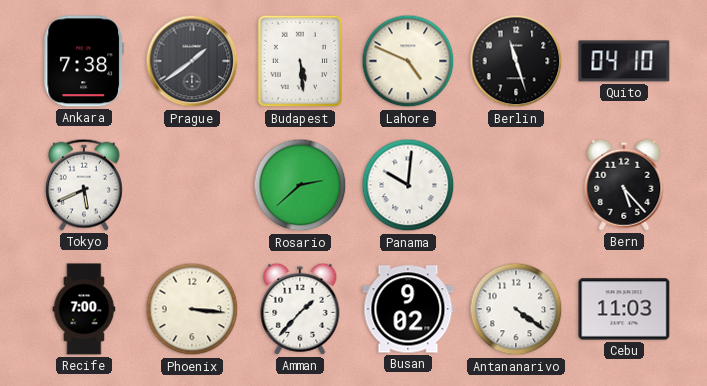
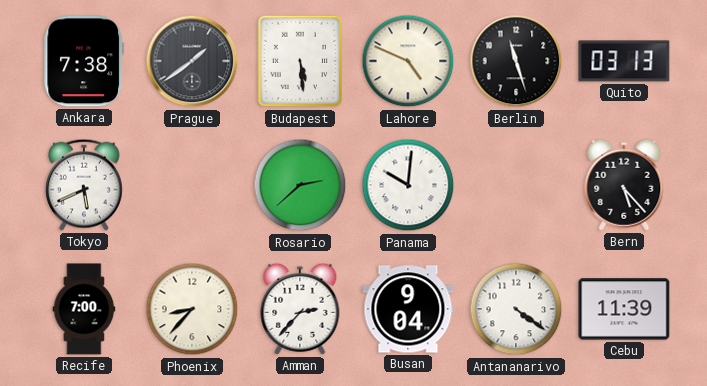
Quito: 04:10 -> 03:13 (624, 61)
Phoenix: 3:16 -> 8:37 (192, 309)
Amman: 1:37 -> 2:37 (300, 309)
Busan: 9:02 -> 9:04 (408, 309)
Cebu: 11:03 -> 11:39 (624, 309)
